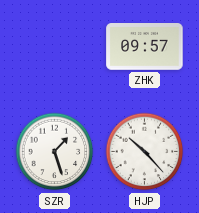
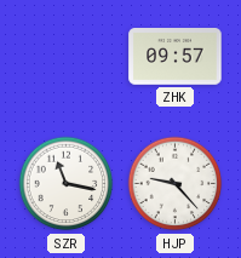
SZR: 1:27 -> 11:17 (67, 184)
HJP: 10:23 -> 9:23 (176, 184)
